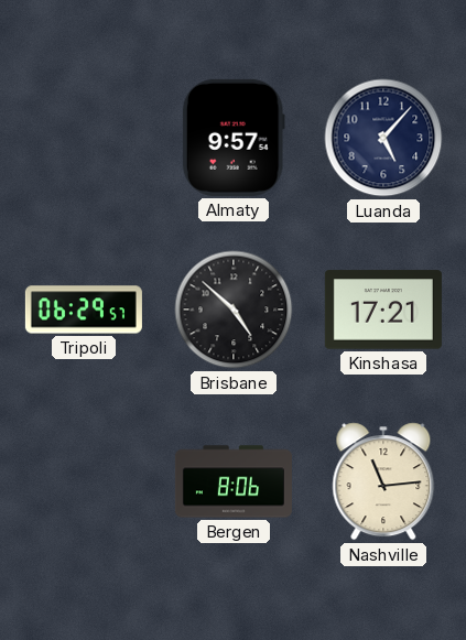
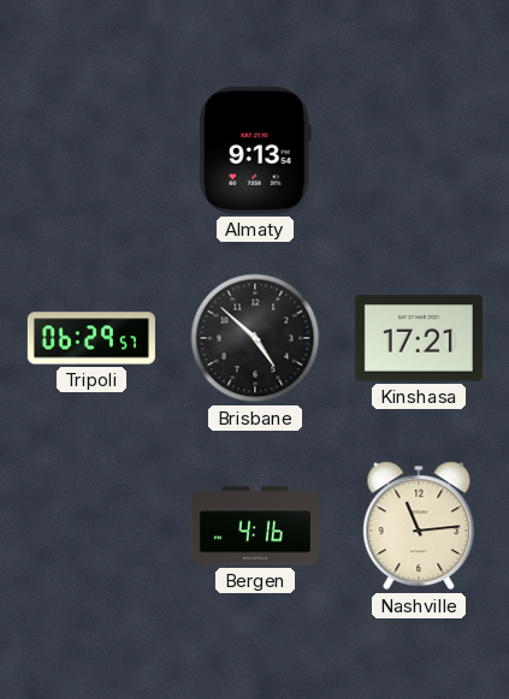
Almaty: 9:57 -> 9:13 (255, 150)
Luanda: 5:07 -> none (383, 138)
Bergen: 8:06 -> 4:16 (255, 526)
